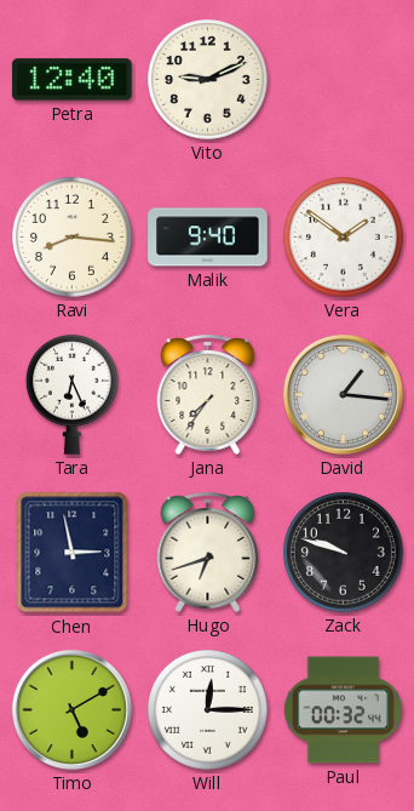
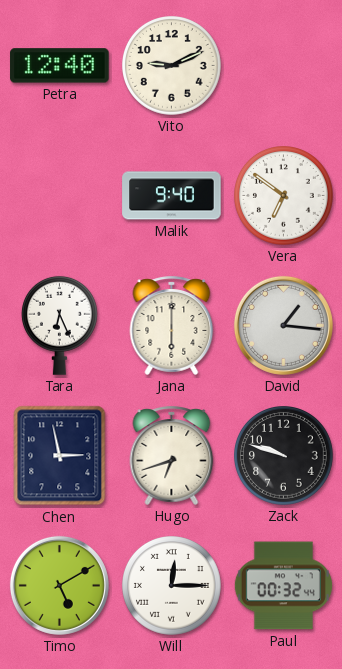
Ravi: 8:16 -> none (73, 238)
Vera: 1:51 -> 6:51 (284, 196)
Jana: 7:36 -> 6:00 (172, 325)
